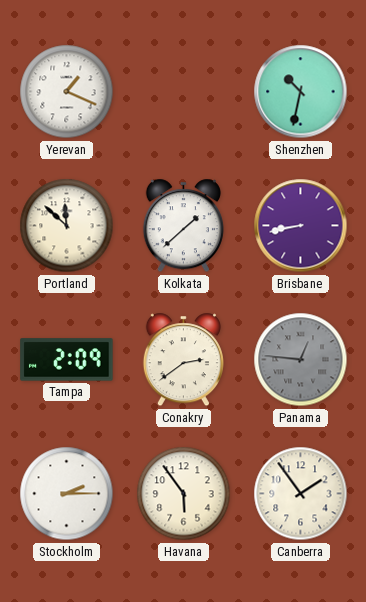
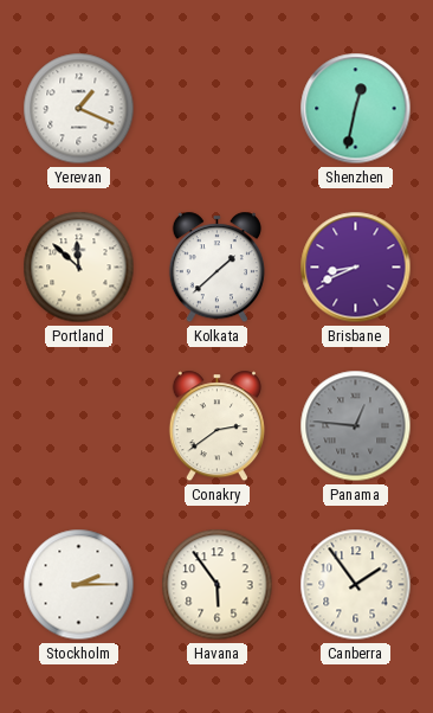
Shenzhen: 10:32 -> 12:32 (356, 109)
Brisbane: 8:43 -> 8:41 (356, 268)
Tampa: 2:09 -> none (67, 360)
